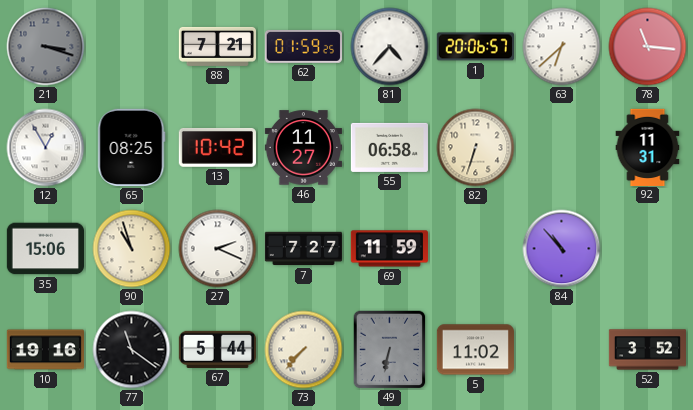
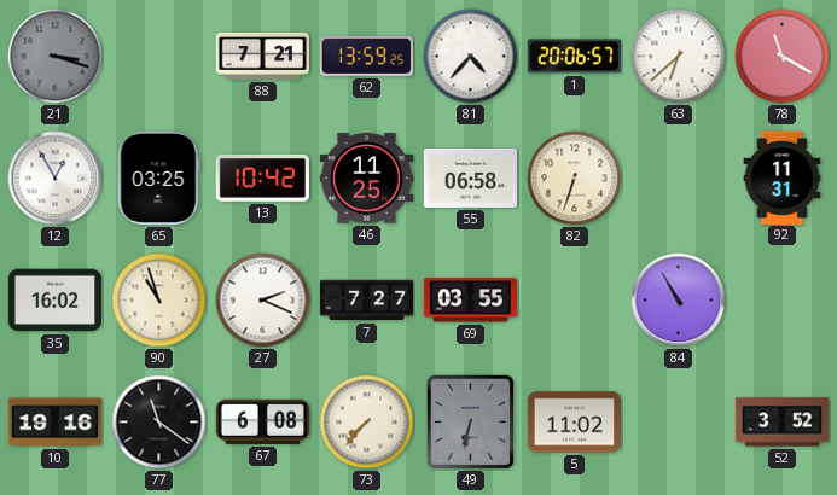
62: 01:59 -> 13:59 (366, 56)
78: 11:16 -> 11:20 (783, 57)
65: 08:25 -> 03:25 (159, 177)
46: 11:27 -> 11:25 (366, 179)
35: 15:06 -> 16:02 (54, 301)
69: 11:59 -> 03:55 (470, 301)
84: 10:53 -> 10:55 (679, 301)
67: 5:44 -> 6:08 (262, 421)
